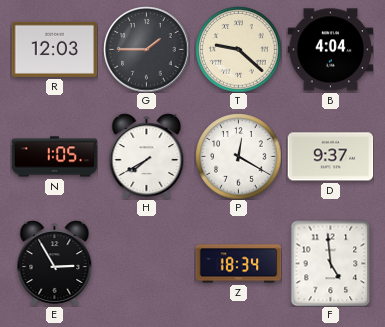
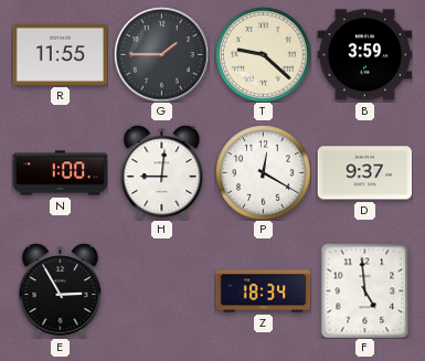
R: 12:03 -> 11:55 (60, 54)
B: 4:04 -> 3:59 (364, 55)
N: 1:05 -> 1:00 (60, 173)
H: 7:40 -> 9:01 (162, 172)
